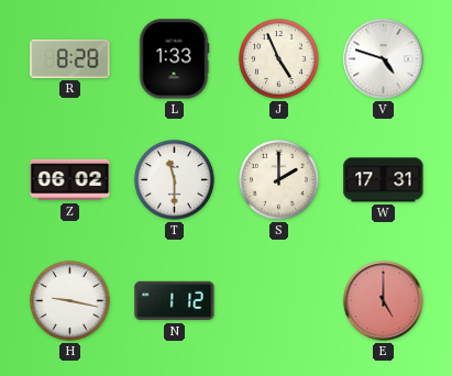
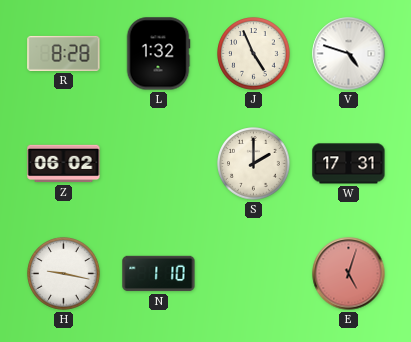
L: 1:33 -> 1:32 (158, 54)
T: 11:30 -> none (175, 180)
N: 1:12 -> 1:10 (159, 274)
E: 5:00 -> 5:03 (349, 274)
